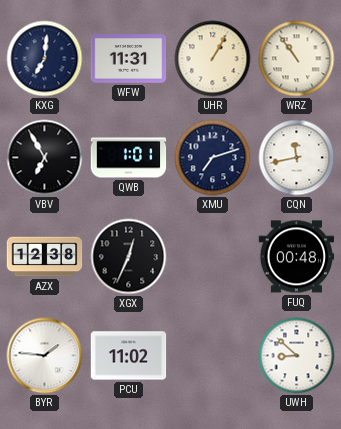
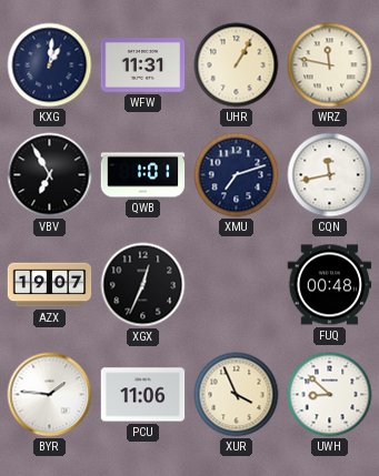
KXG: 7:01 -> 1:01 (50, 65)
WRZ: 10:54 -> 11:47 (330, 65)
AZX: 12:38 -> 19:07 (50, 285)
PCU: 11:02 -> 11:06 (143, 395)
XUR: none -> 3:56 (237, 395)
